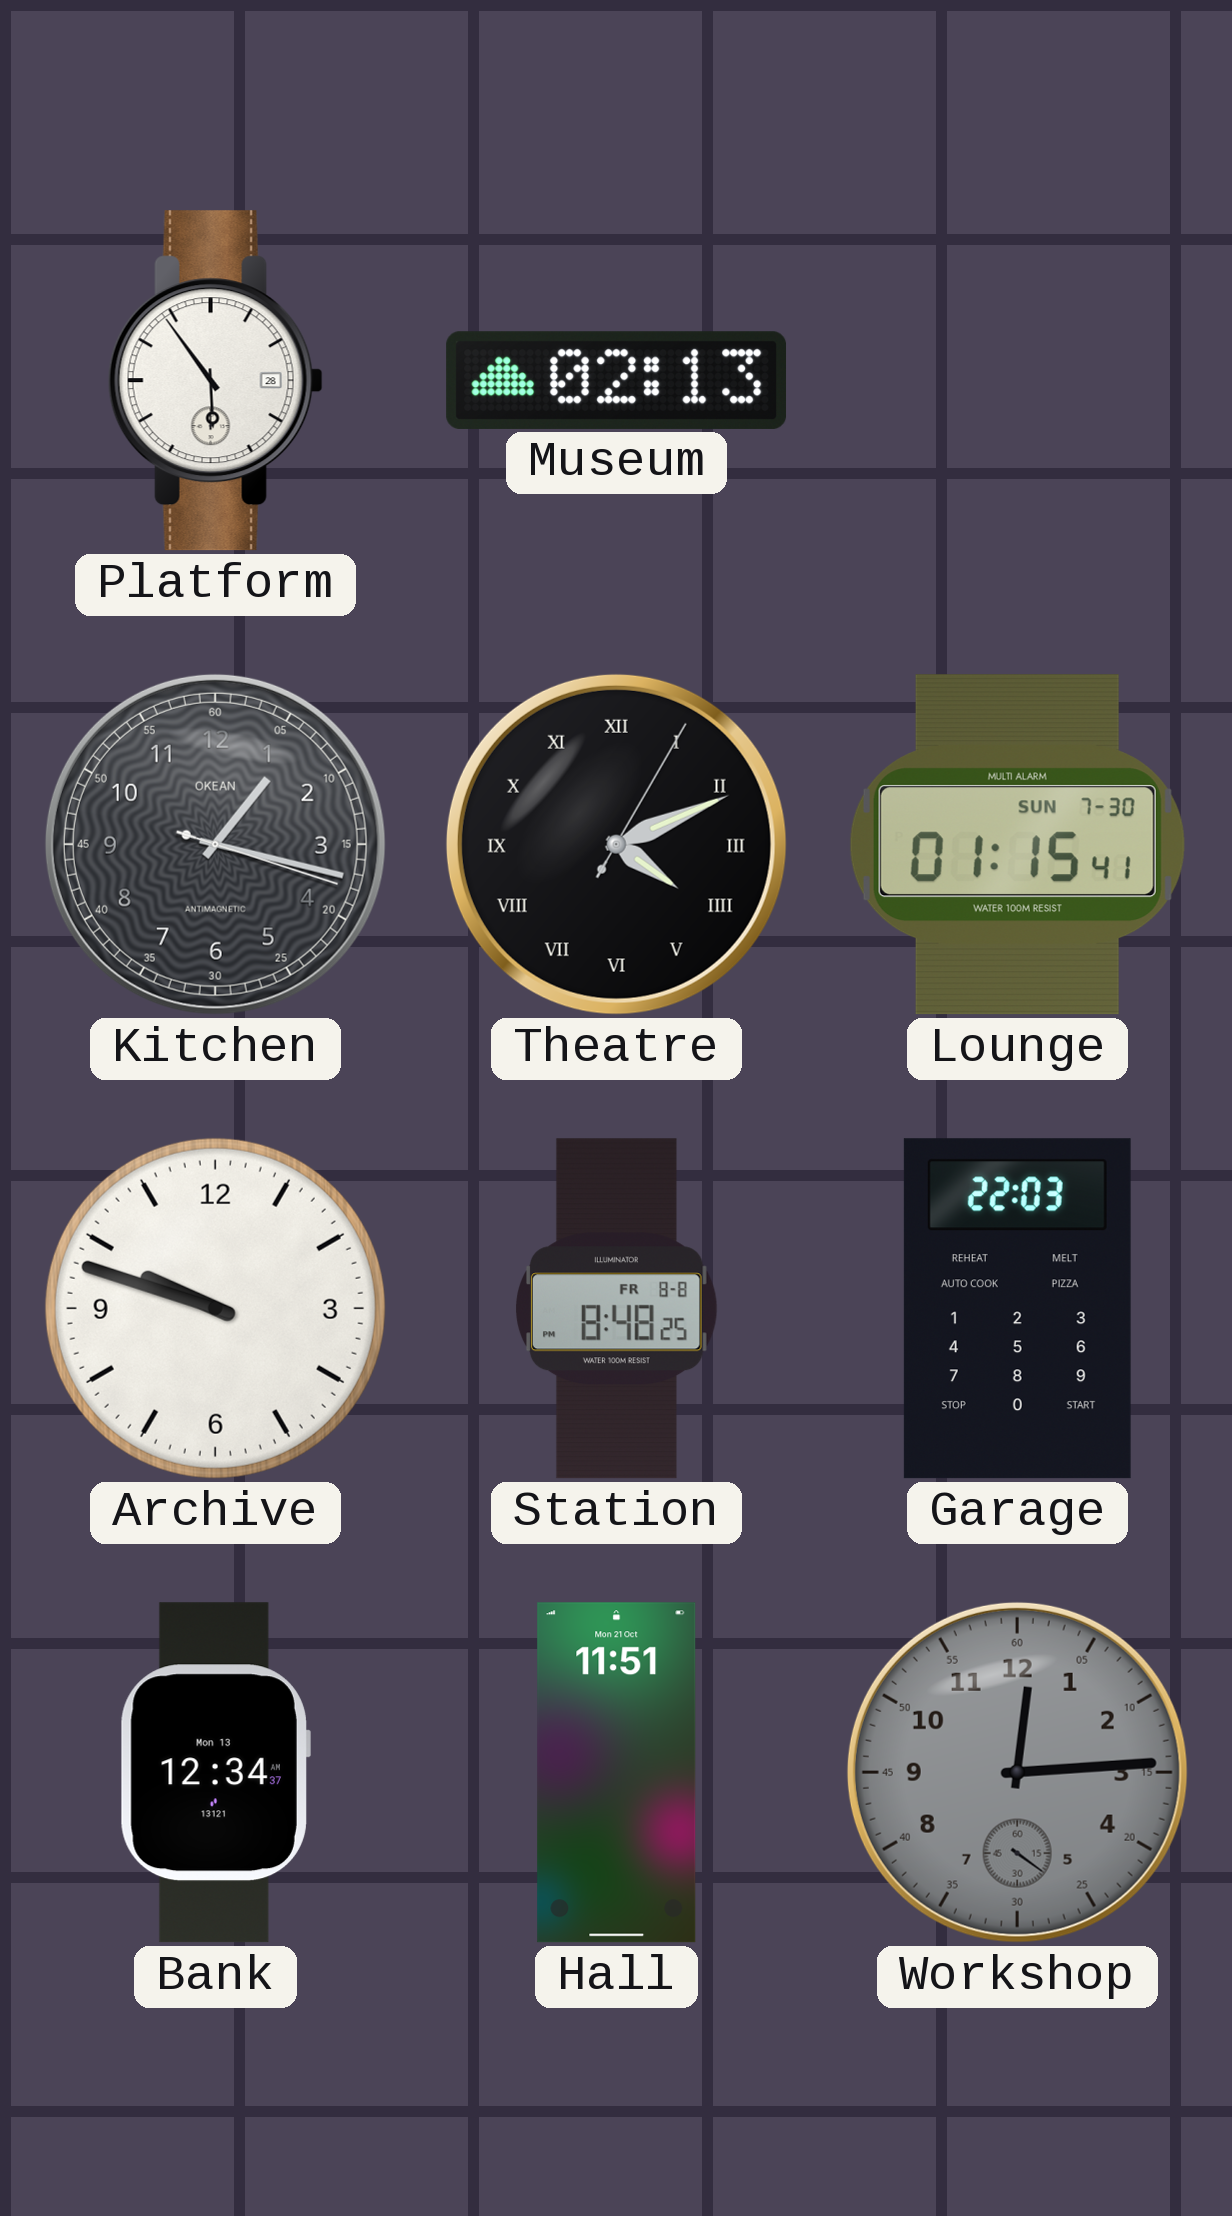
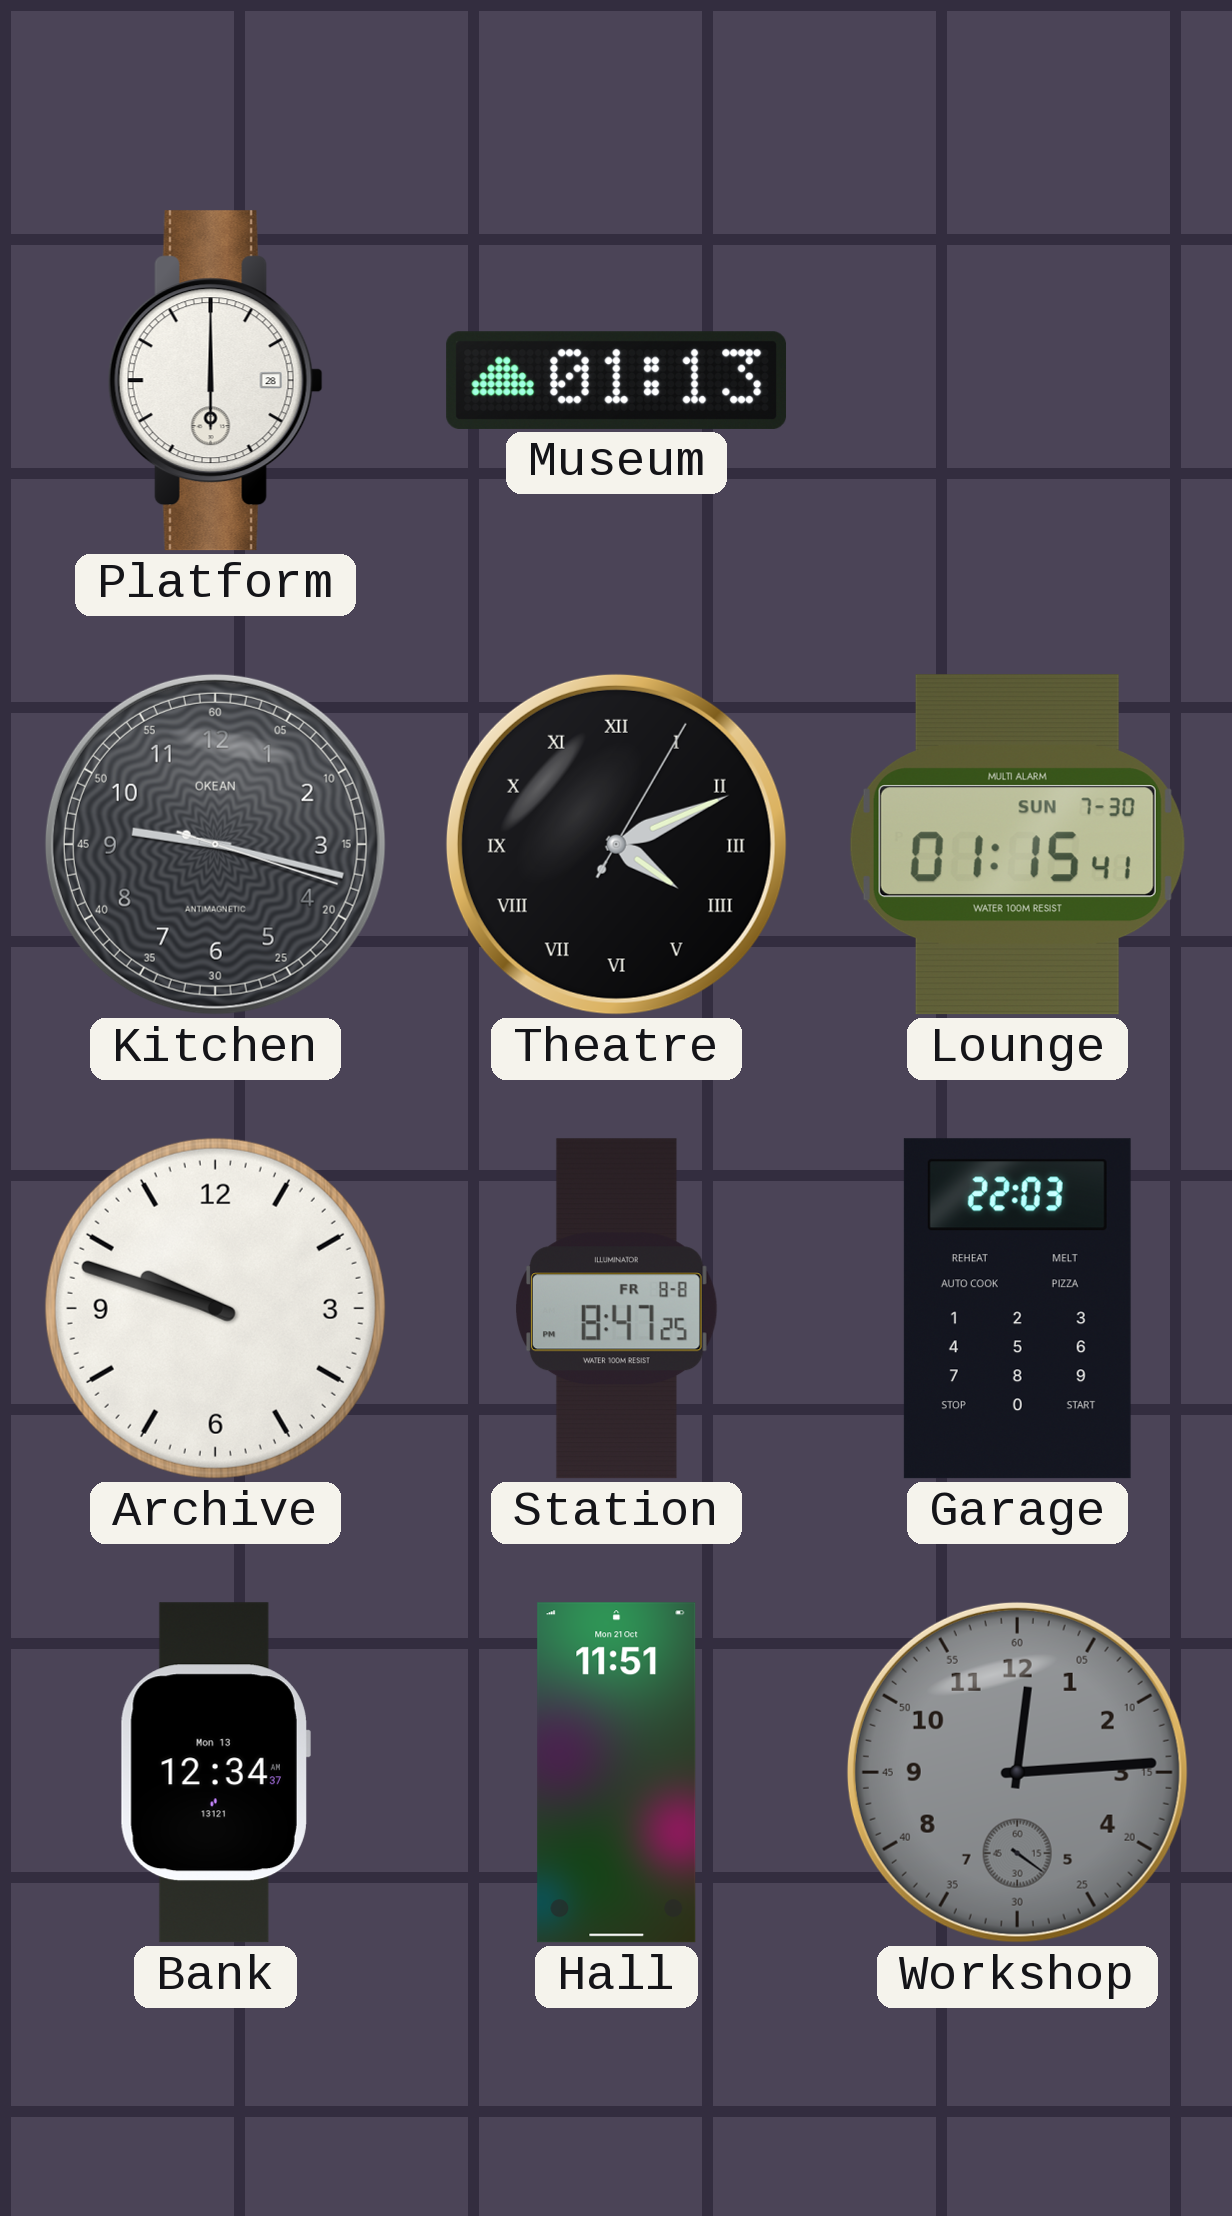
Platform: 5:54 -> 6:00 (215, 381)
Museum: 02:13 -> 01:13 (617, 380)
Kitchen: 1:17 -> 9:17 (215, 844)
Station: 8:48 -> 8:47 (617, 1309)
